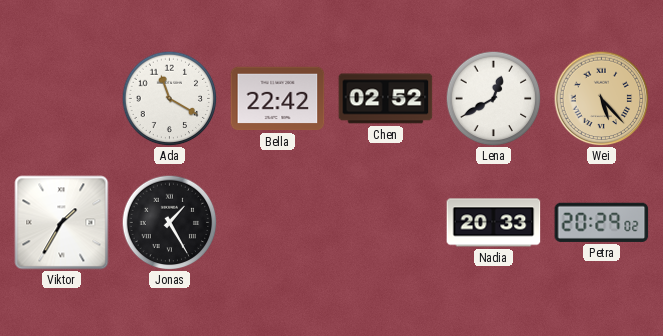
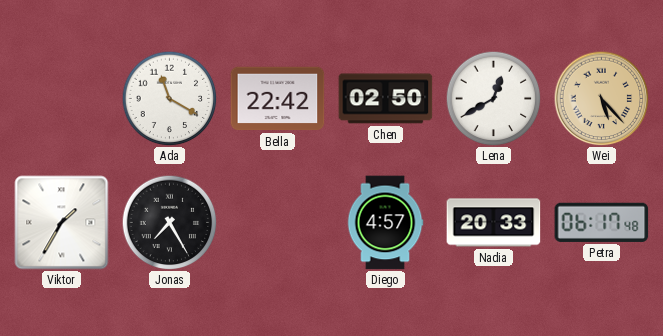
Chen: 02:52 -> 02:50 (386, 99)
Jonas: 1:25 -> 7:25 (169, 222)
Diego: none -> 4:57 (385, 223)
Petra: 20:29 -> 06:17 (602, 222)
